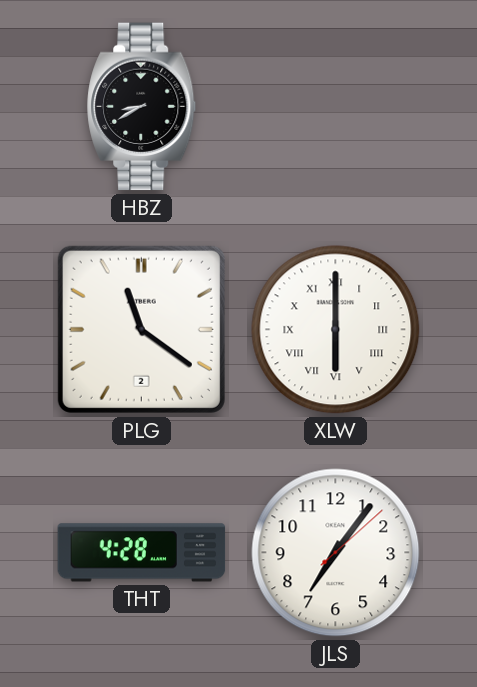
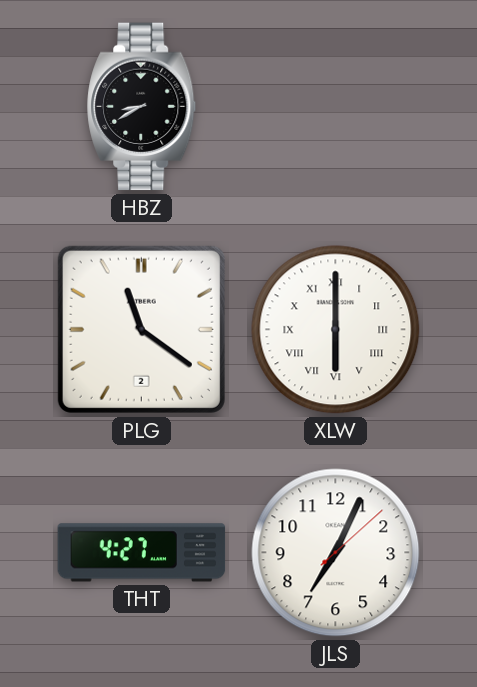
THT: 4:28 -> 4:27 (142, 553)
JLS: 7:06 -> 7:04 (336, 553)
